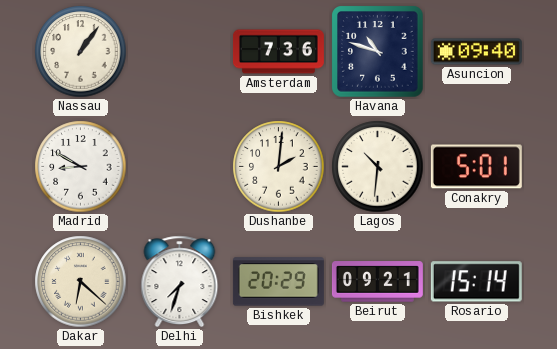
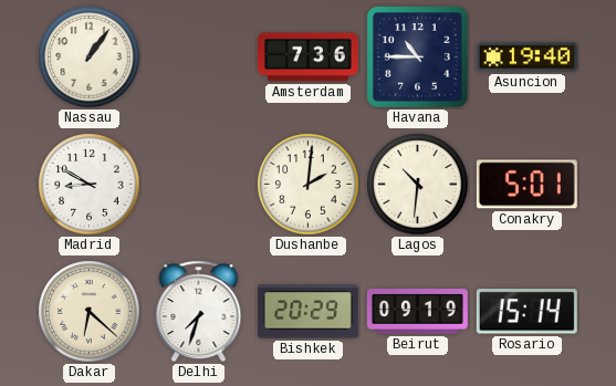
Havana: 10:48 -> 10:45 (418, 58)
Asuncion: 09:40 -> 19:40 (526, 58)
Beirut: 09:21 -> 09:19 (417, 312)
